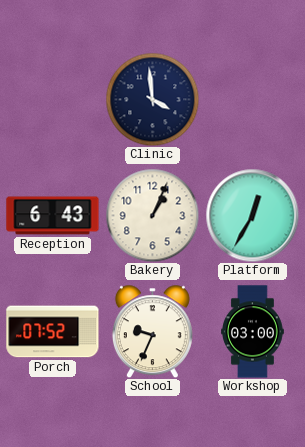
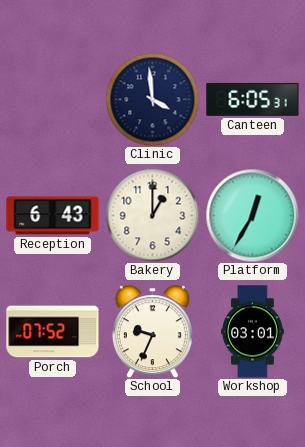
Canteen: none -> 6:05 (253, 99)
Bakery: 1:04 -> 1:00 (152, 215)
Workshop: 03:00 -> 03:01 (253, 332)
